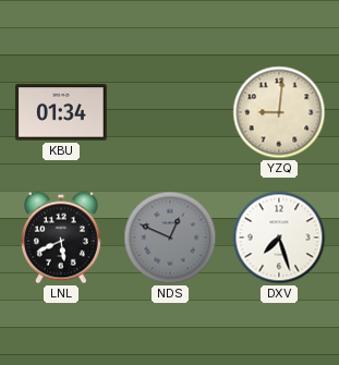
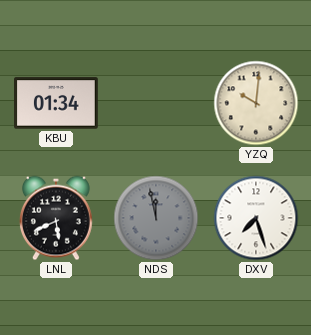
YZQ: 9:01 -> 10:01 (256, 103)
NDS: 12:49 -> 11:58 (156, 218)
